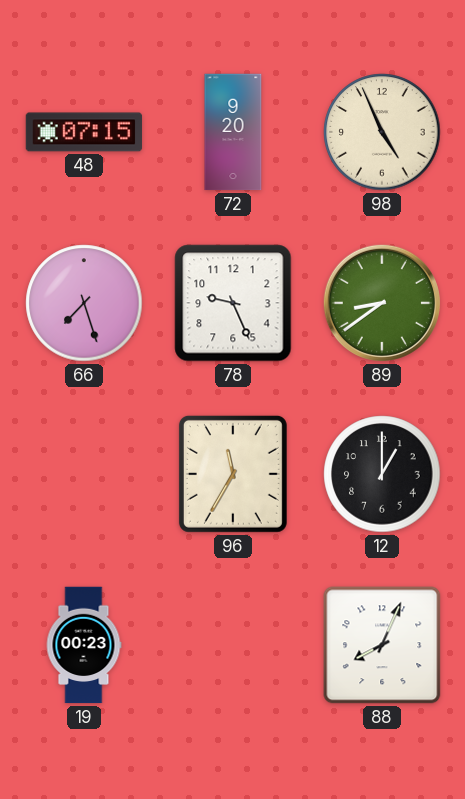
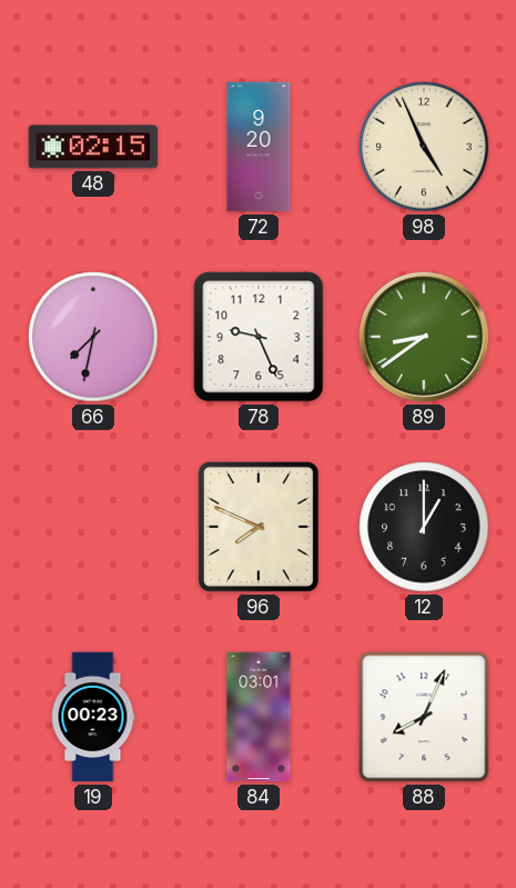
48: 07:15 -> 02:15 (93, 147)
66: 7:27 -> 7:32 (93, 337)
96: 11:35 -> 7:49 (259, 527)
84: none -> 03:01 (259, 717)
